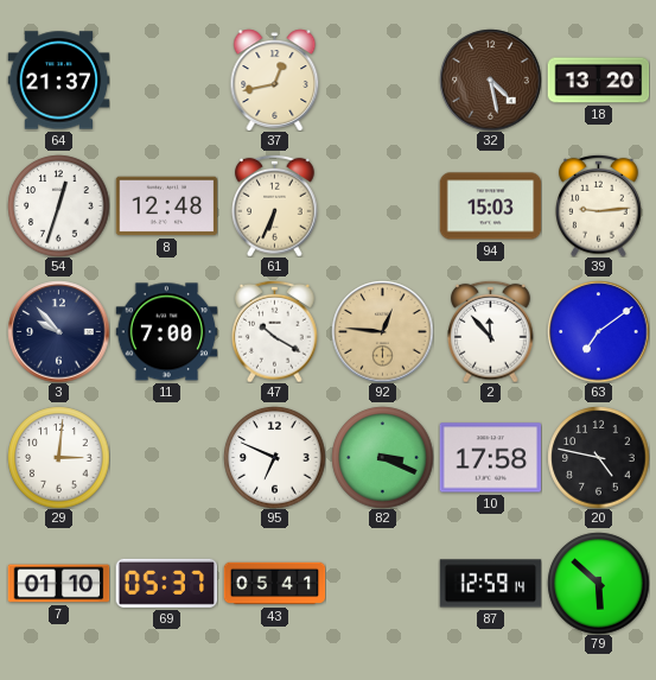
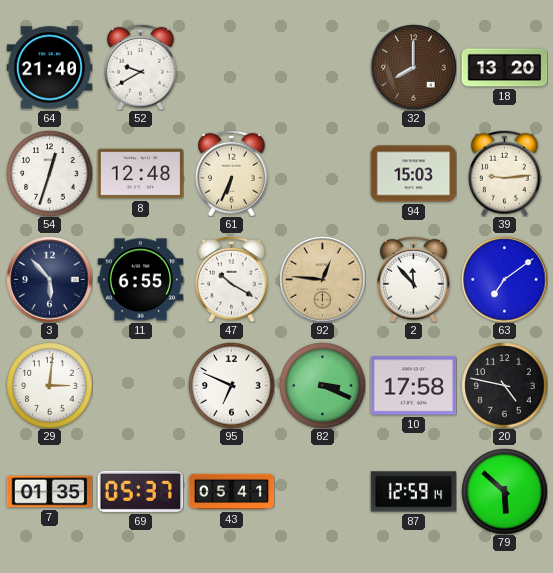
64: 21:37 -> 21:40 (49, 68)
52: none -> 9:40 (141, 67)
37: 12:43 -> none (275, 80)
32: 4:28 -> 8:00 (413, 67)
3: 9:53 -> 5:53 (49, 279)
11: 7:00 -> 6:55 (140, 280)
7: 01:10 -> 01:35 (49, 492)
